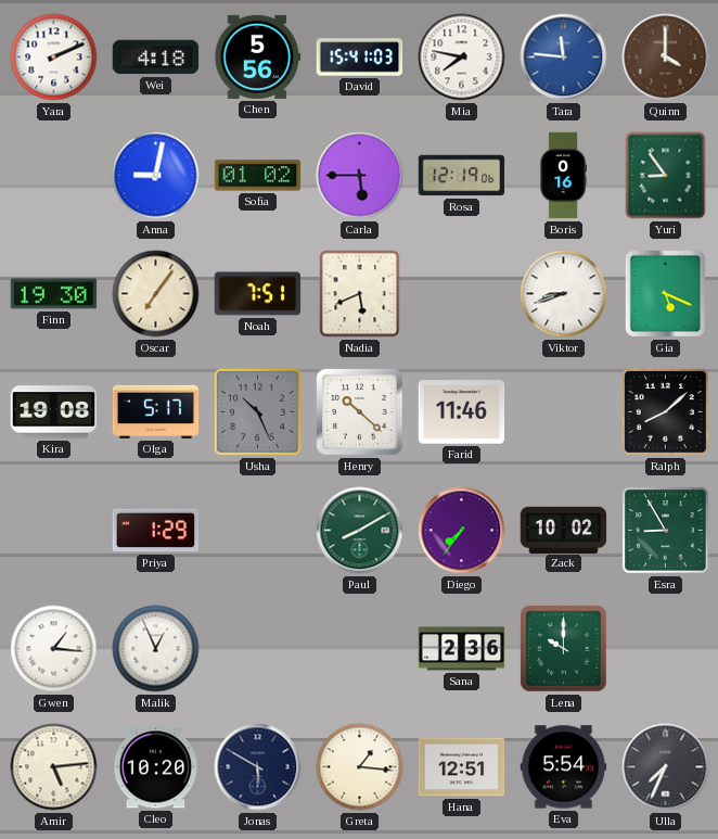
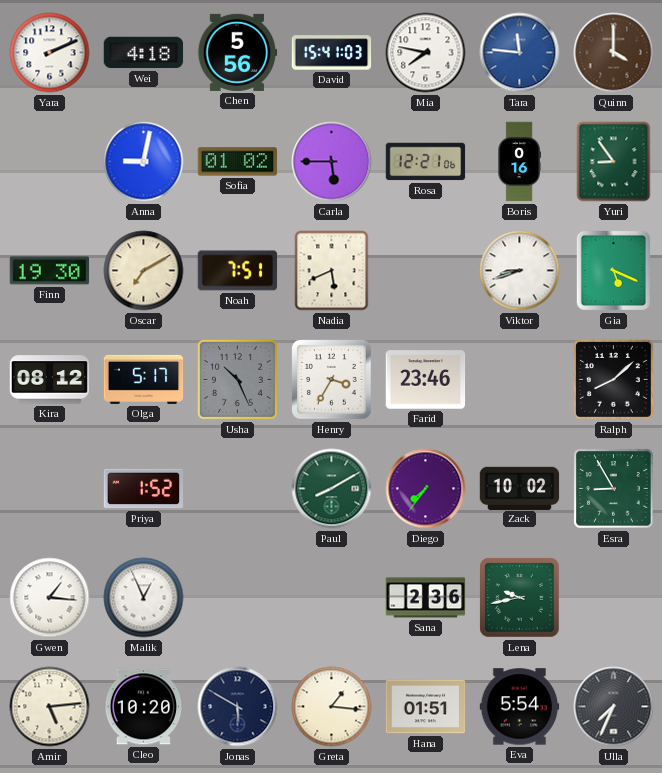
Rosa: 12:19 -> 12:21 (426, 162)
Oscar: 7:06 -> 7:10 (144, 271)
Kira: 19:08 -> 08:12 (50, 380)
Henry: 10:22 -> 3:35 (332, 380)
Farid: 11:46 -> 23:46 (426, 380)
Priya: 1:29 -> 1:52 (144, 489)
Lena: 10:00 -> 9:43 (520, 598)
Hana: 12:51 -> 01:51 (426, 707)
